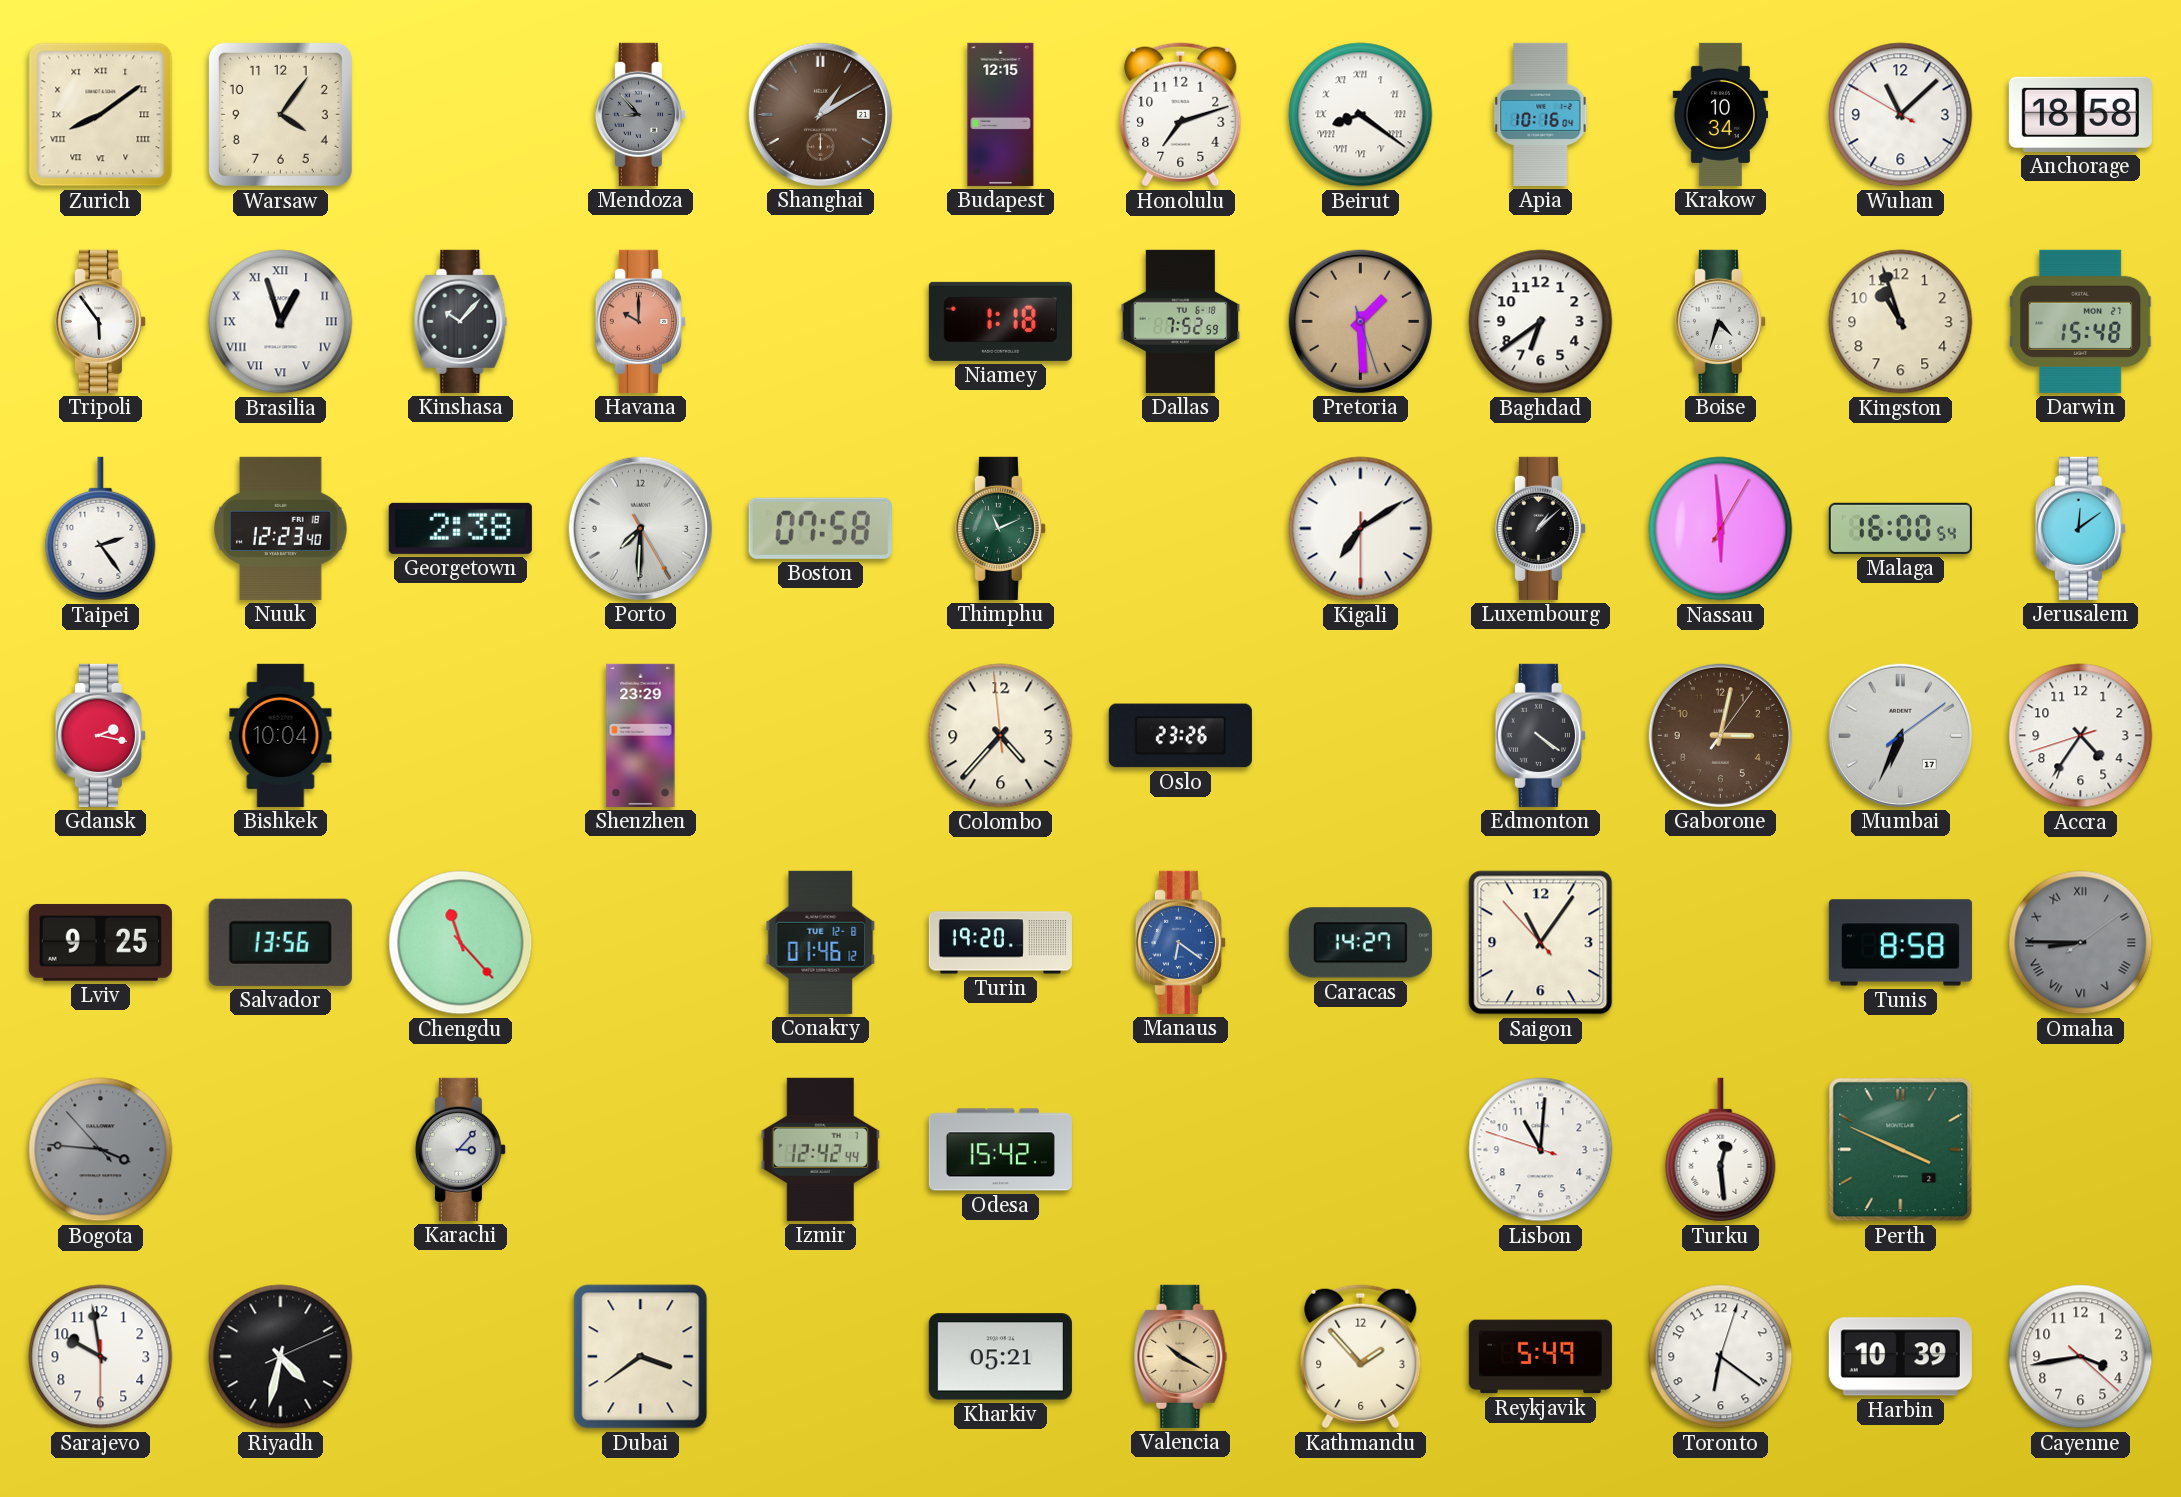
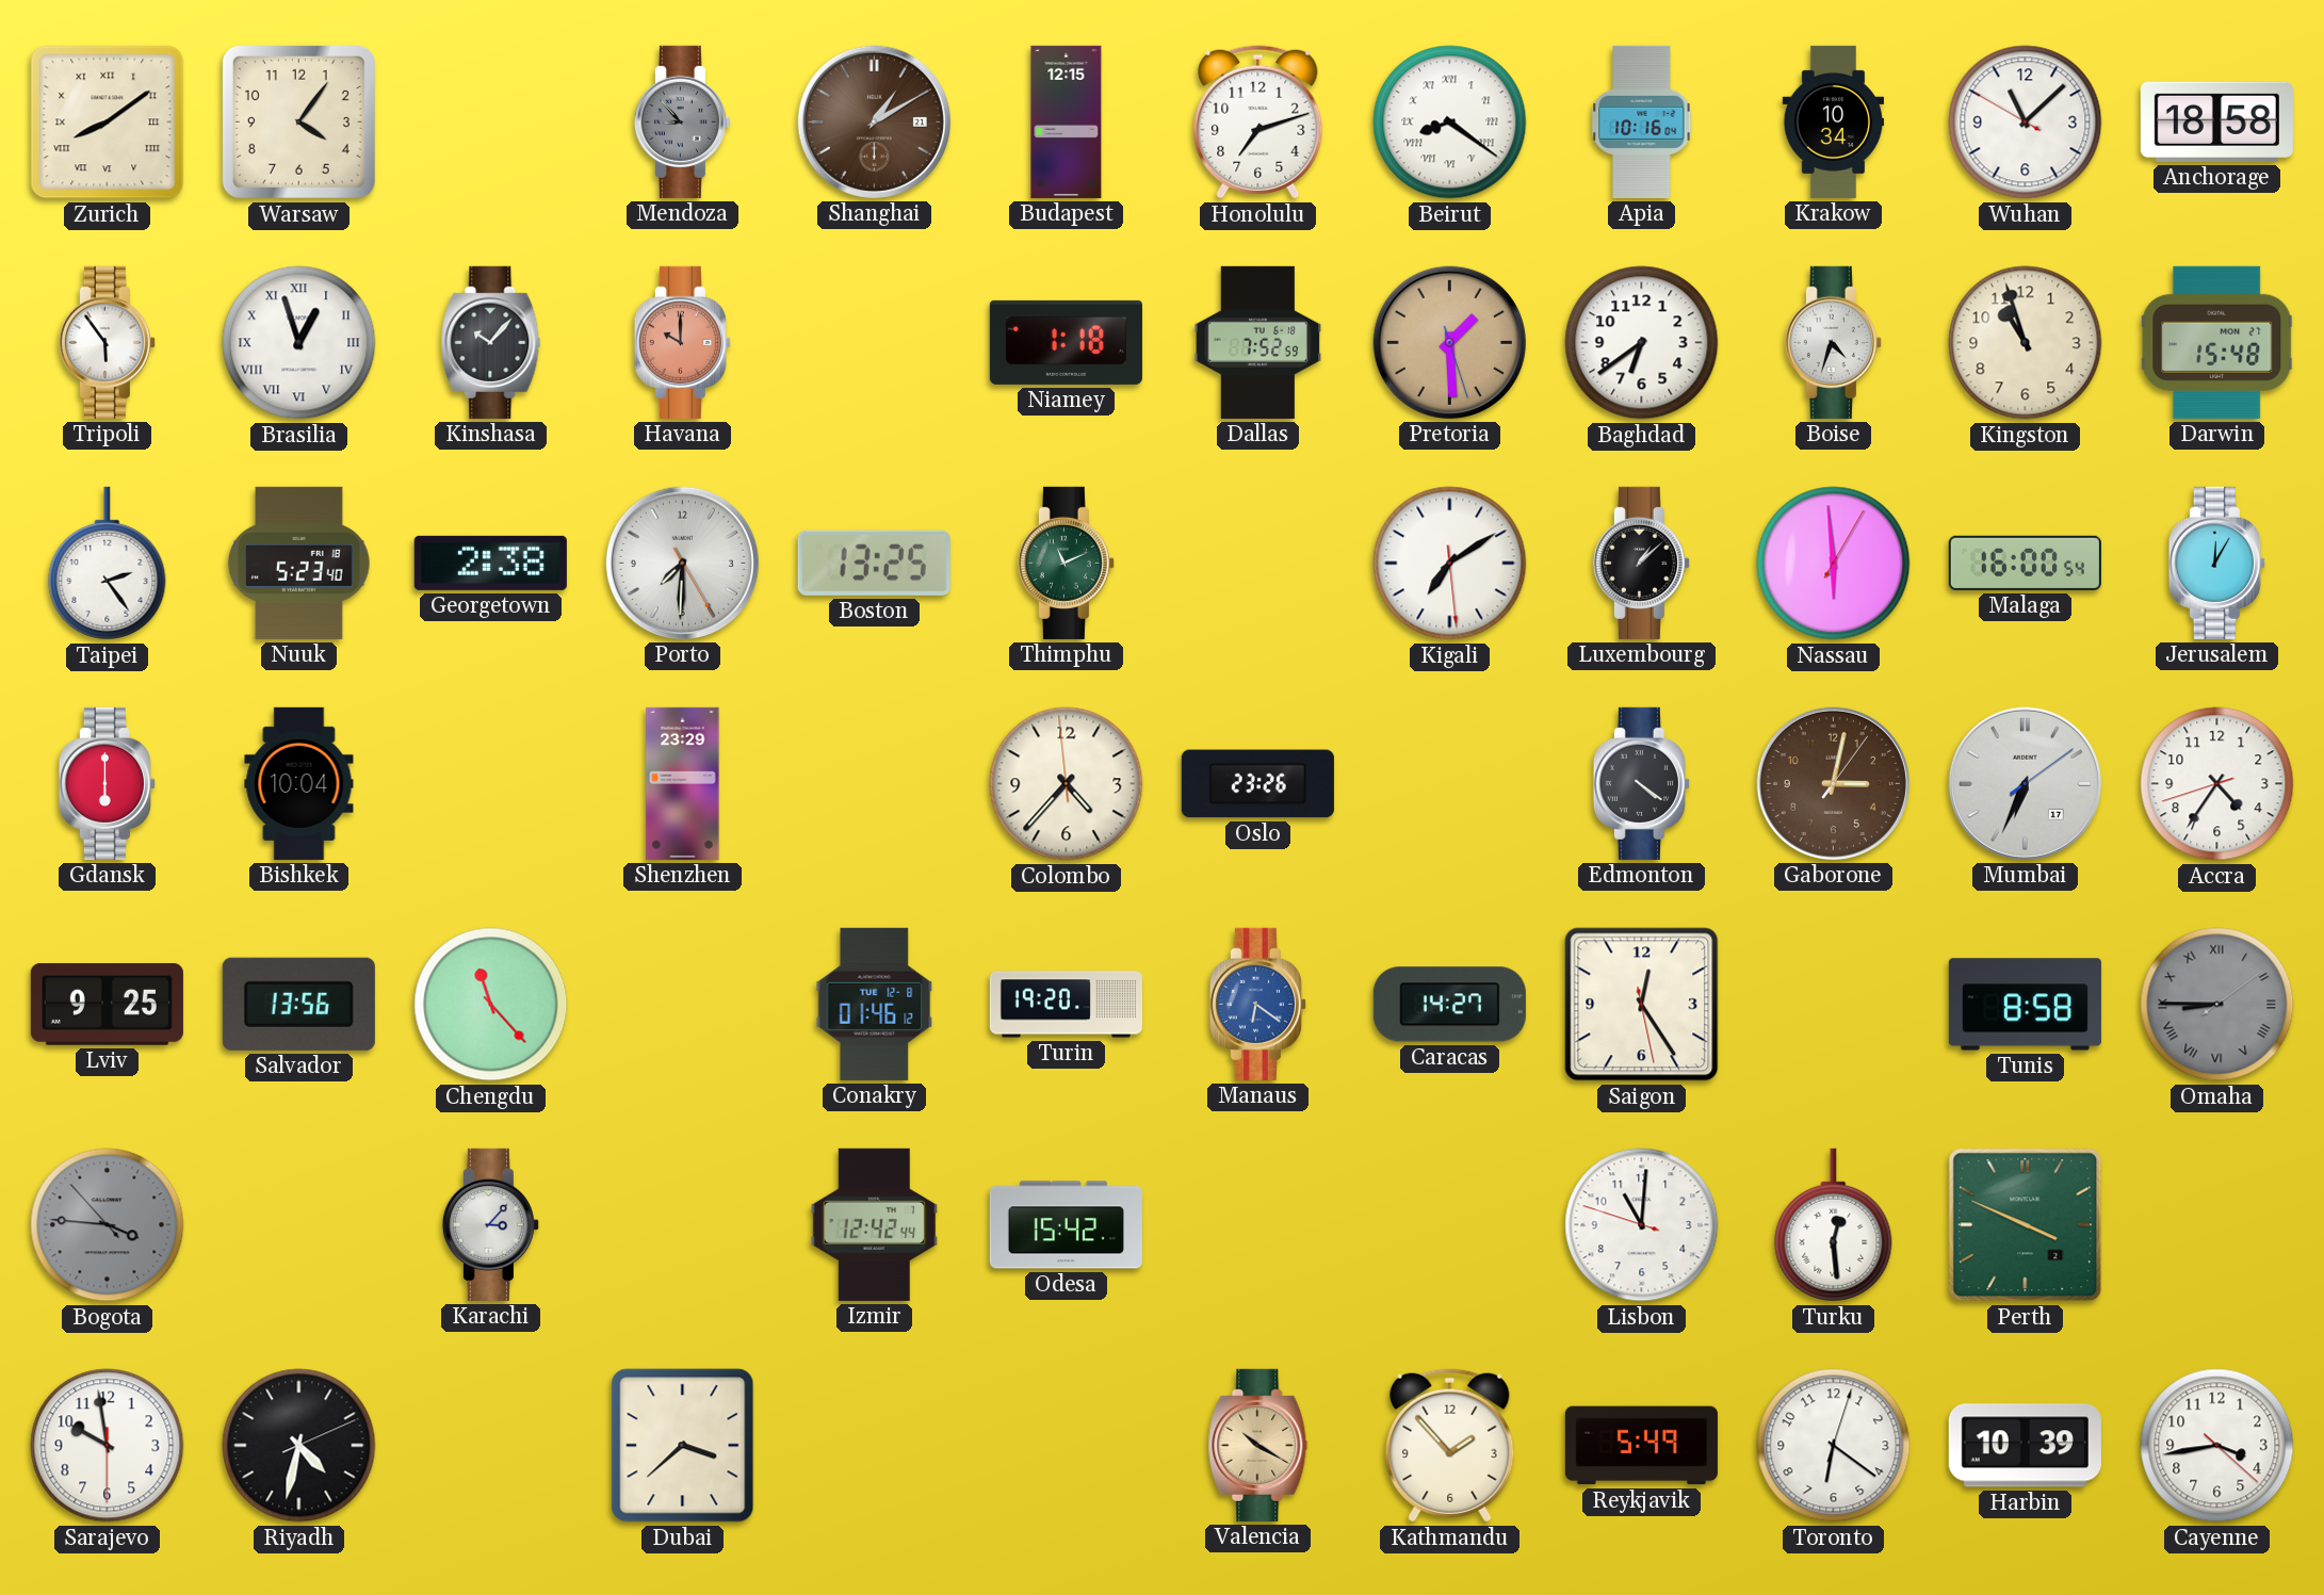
Nuuk: 12:23 -> 5:23 (299, 563)
Boston: 07:58 -> 13:25 (874, 563)
Kigali: 7:09:30 -> 7:09:29 (1450, 564)
Jerusalem: 12:09 -> 12:05 (2216, 563)
Gdansk: 2:17 -> 6:00 (107, 783)
Saigon: 11:05 -> 12:24 (1642, 1005)
Dubai: 3:39 -> 3:38 (683, 1446)
Kharkiv: 05:21 -> none (1000, 1357)
